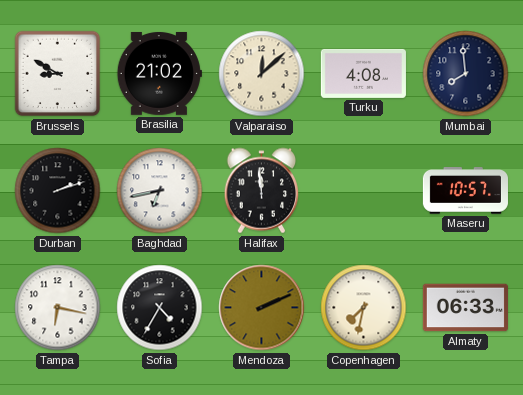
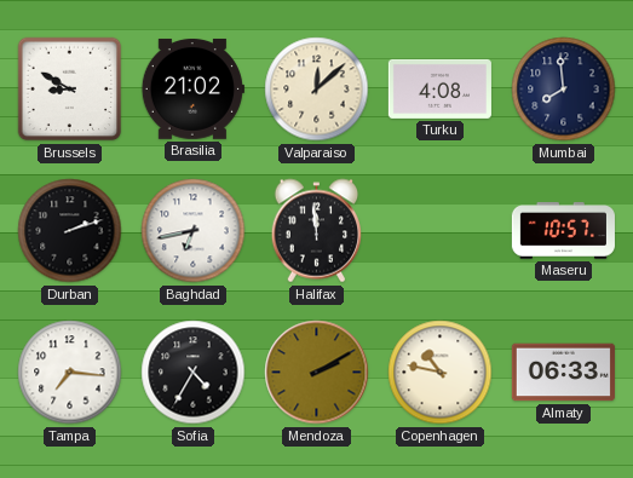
Tampa: 6:17 -> 7:16 (70, 373)
Mendoza: 2:11 -> 2:10 (317, 373)
Copenhagen: 7:32 -> 10:47 (441, 373)
